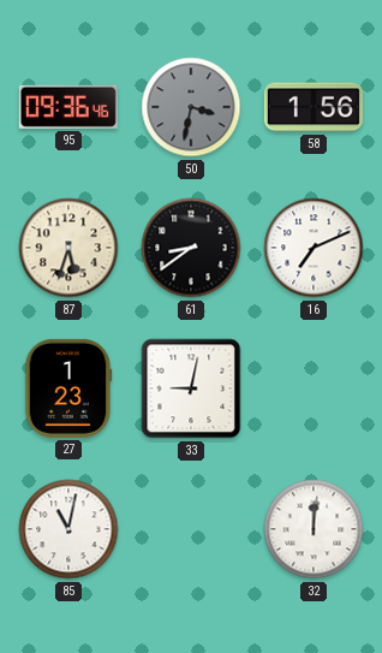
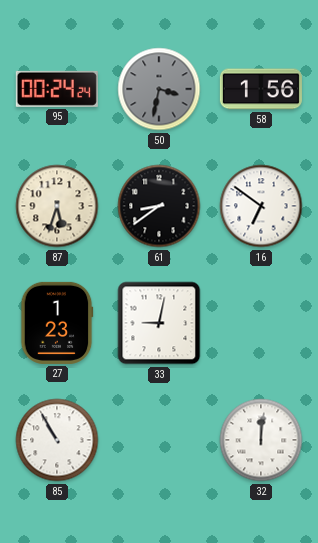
95: 09:36 -> 00:24 (57, 89)
16: 7:11 -> 6:51 (261, 206)
85: 11:02 -> 10:55 (57, 440)
